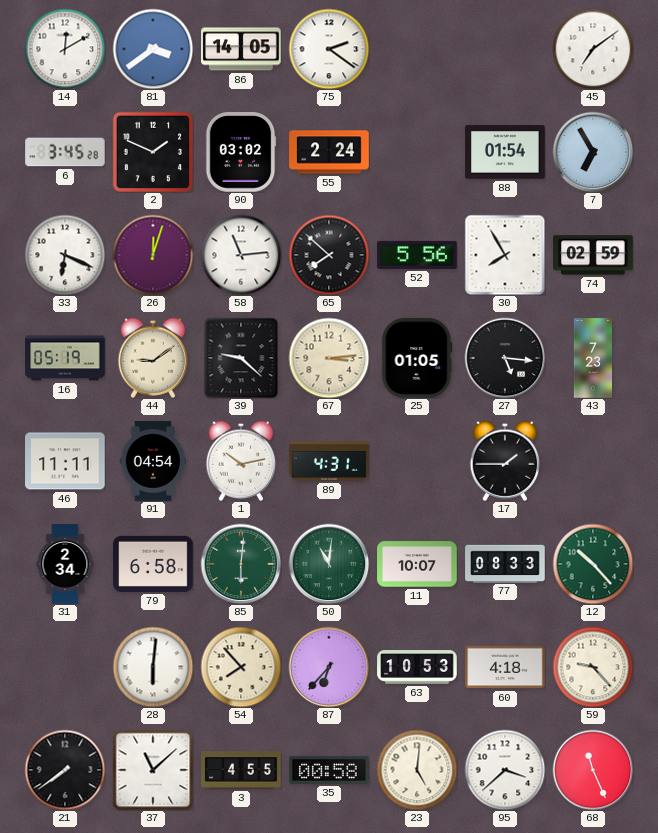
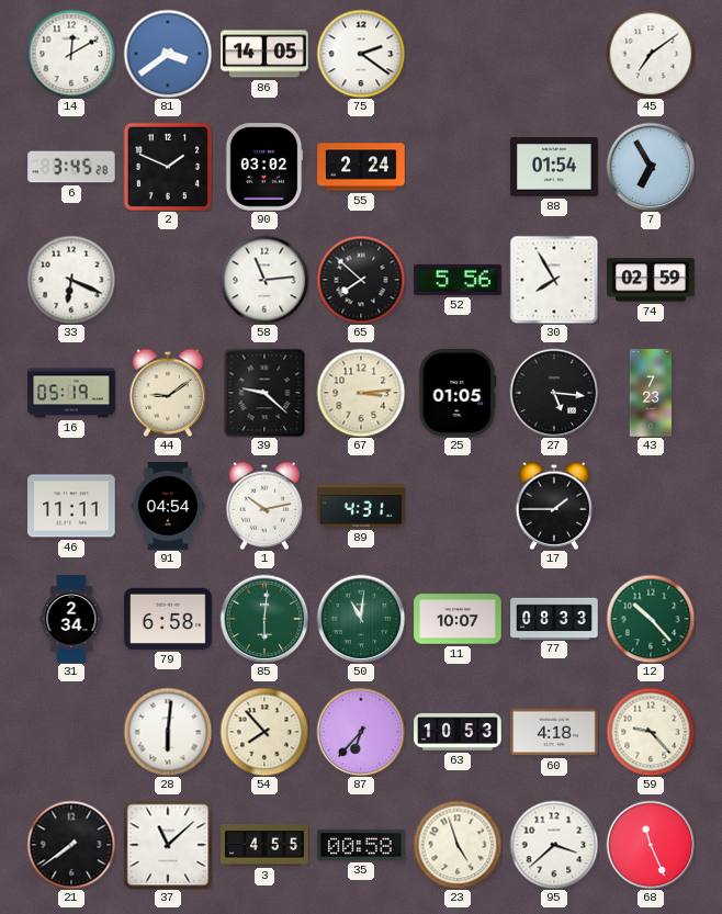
26: 12:03 -> none (153, 255)
23: 5:01 -> 4:57 (458, 845)
